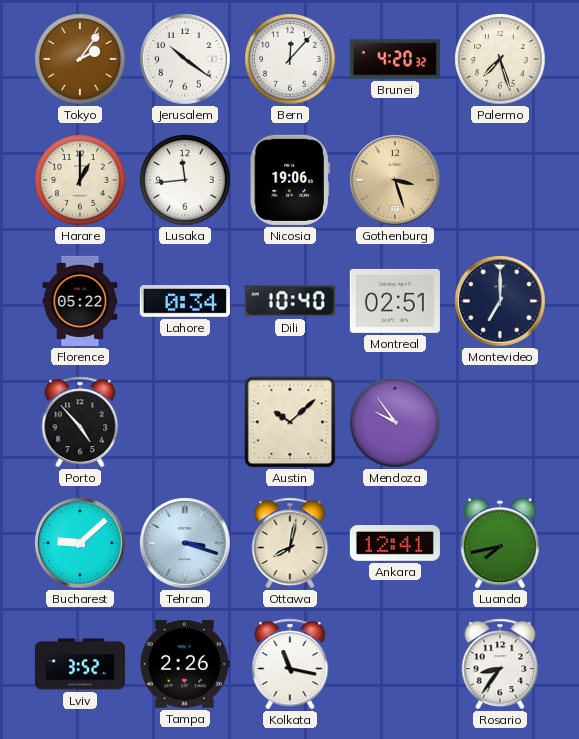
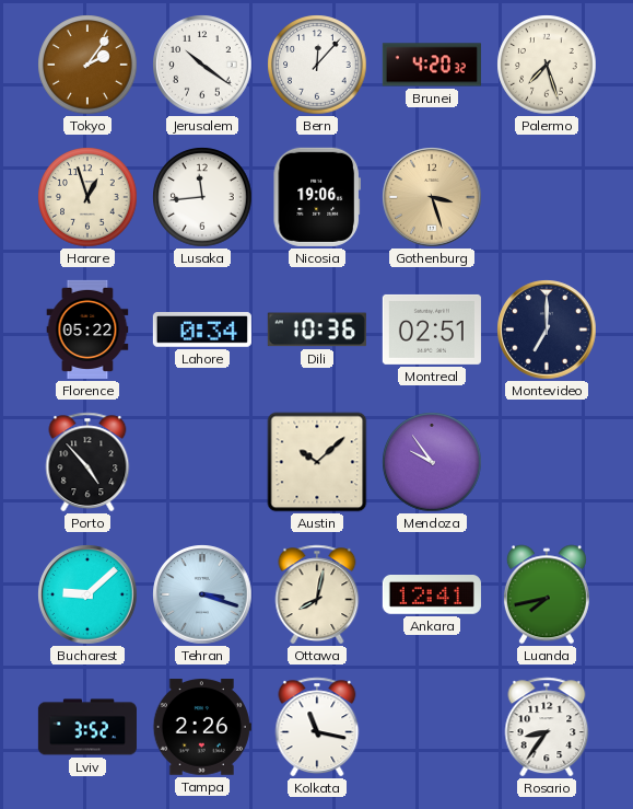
Harare: 1:00 -> 12:57 (87, 197)
Dili: 10:40 -> 10:36 (317, 330)
